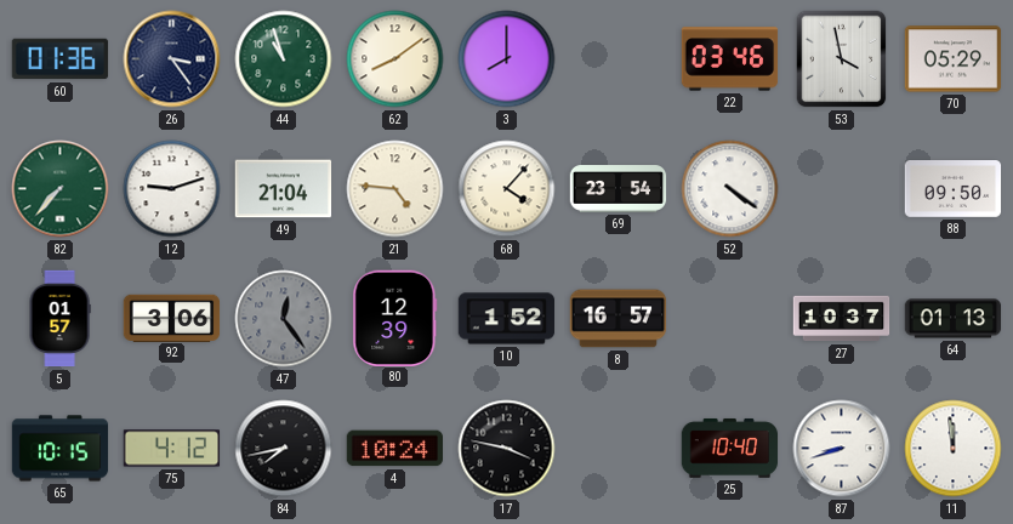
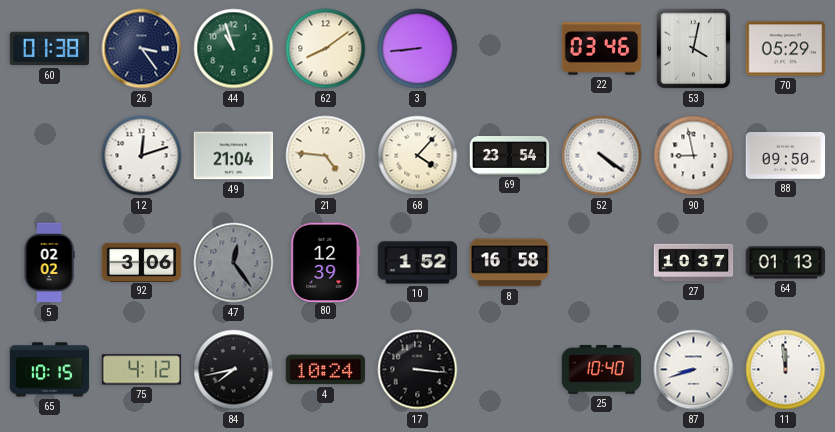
60: 01:36 -> 01:38 (50, 49)
3: 8:00 -> 8:44 (418, 49)
53: 3:58 -> 4:02 (694, 49)
82: 7:37 -> none (61, 189)
12: 9:12 -> 12:12 (142, 156)
90: none -> 8:58 (694, 156)
5: 01:57 -> 02:02 (49, 263)
8: 16:57 -> 16:58 (510, 263)
17: 3:47 -> 3:16 (418, 370)
